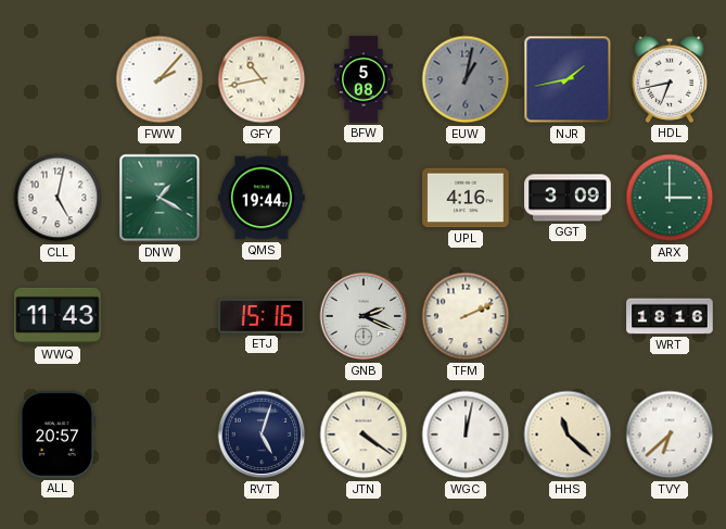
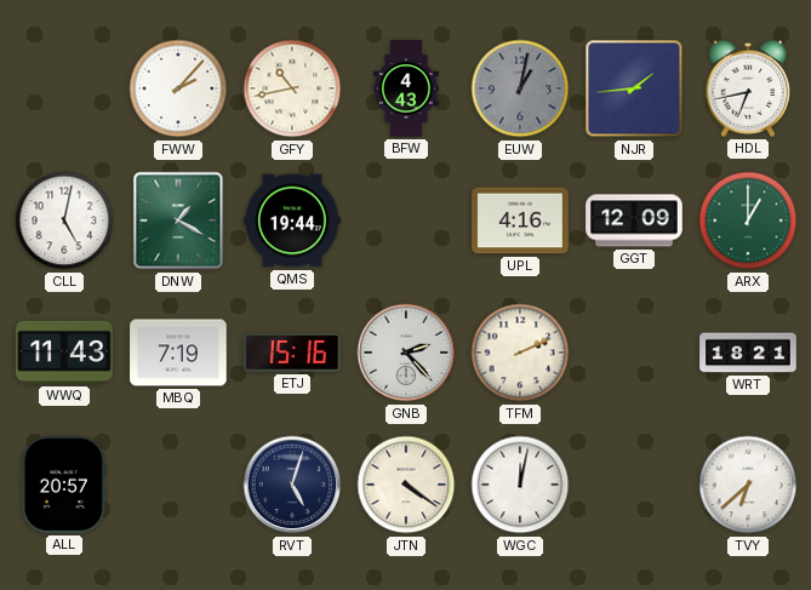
BFW: 5:08 -> 4:43 (406, 88)
NJR: 1:43 -> 1:44 (634, 88)
GGT: 3:09 -> 12:09 (634, 220)
ARX: 3:00 -> 1:00 (748, 220)
MBQ: none -> 7:19 (178, 353)
GNB: 2:19 -> 2:23 (406, 353)
WRT: 18:16 -> 18:21 (748, 353)
HHS: 11:22 -> none (568, 434)
